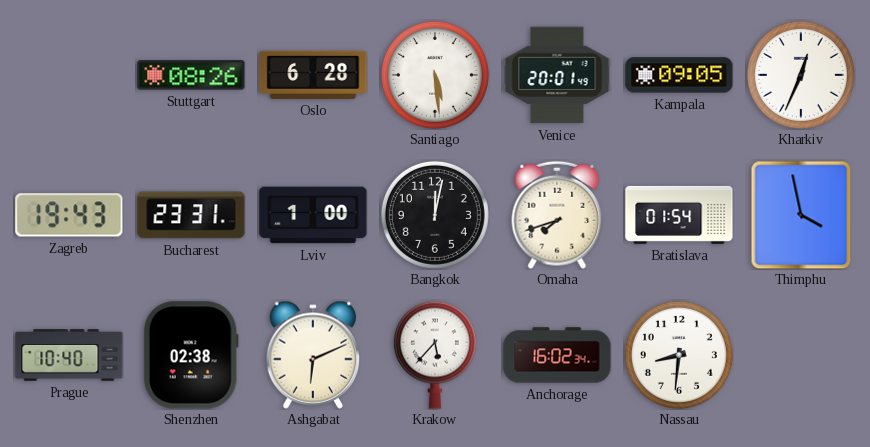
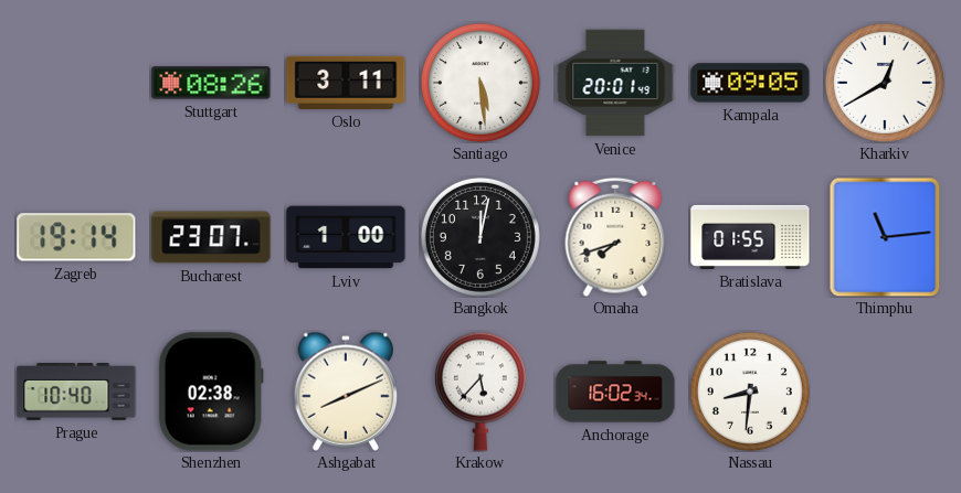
Oslo: 6:28 -> 3:11 (346, 83)
Kharkiv: 12:34 -> 12:40 (885, 83)
Zagreb: 19:43 -> 19:14 (76, 237)
Bucharest: 23:31 -> 23:07 (211, 237)
Bratislava: 01:54 -> 01:55 (750, 237)
Thimphu: 3:58 -> 11:14 (885, 237)
Ashgabat: 6:11 -> 8:11 (346, 392)
